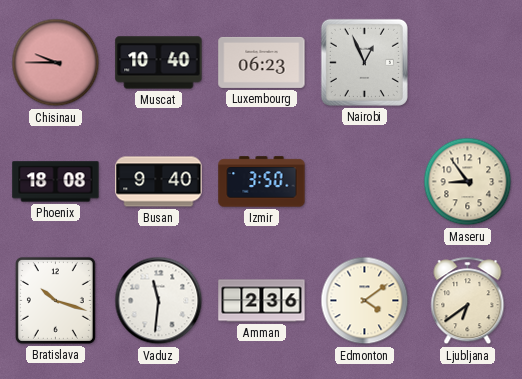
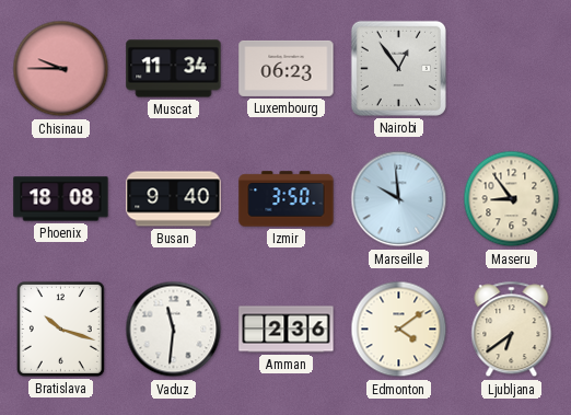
Muscat: 10:40 -> 11:34 (174, 69)
Nairobi: 12:56 -> 12:54 (398, 68)
Marseille: none -> 9:59 (399, 199)
